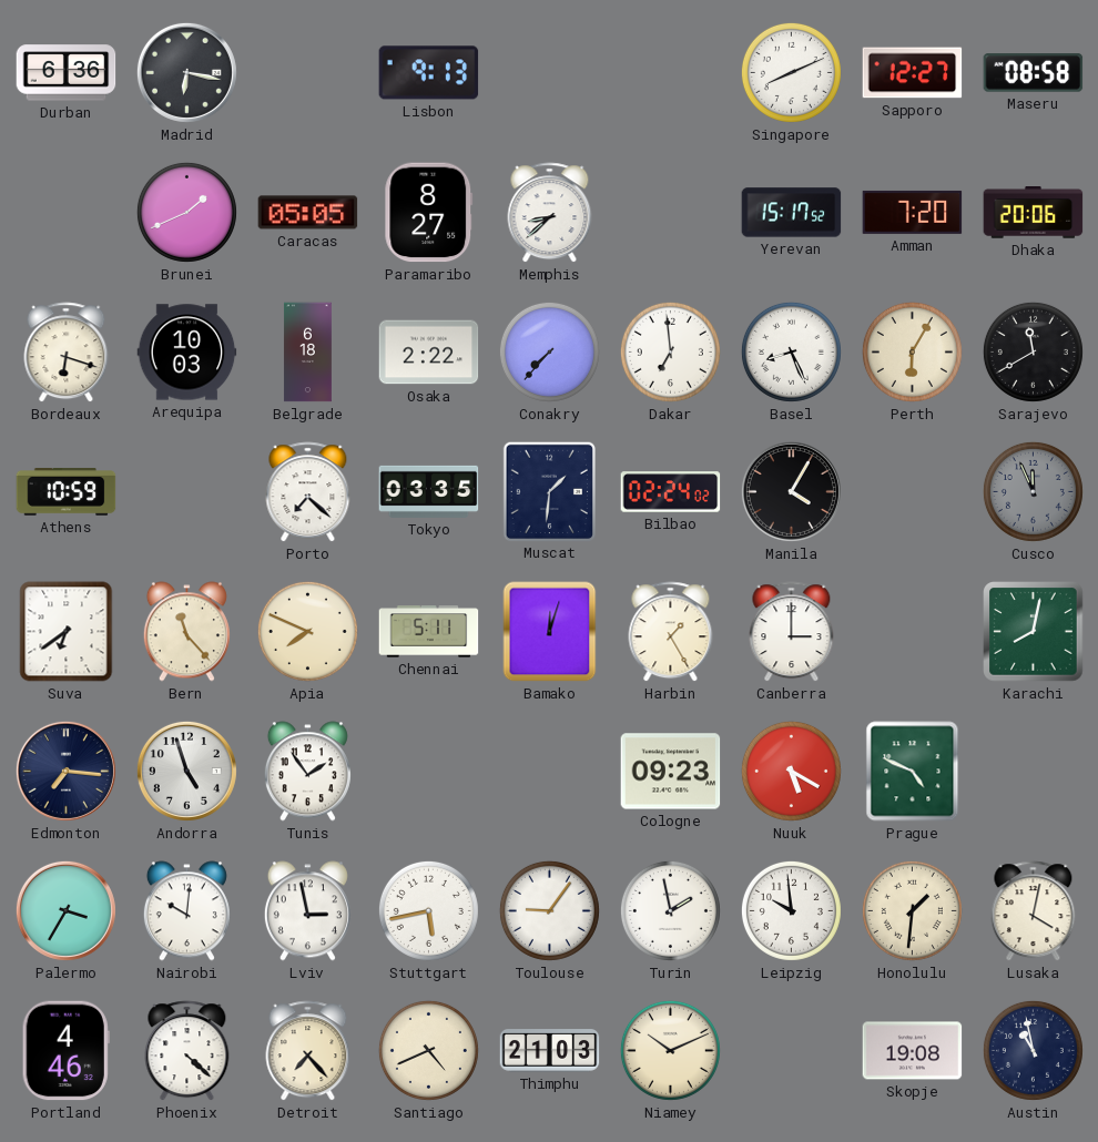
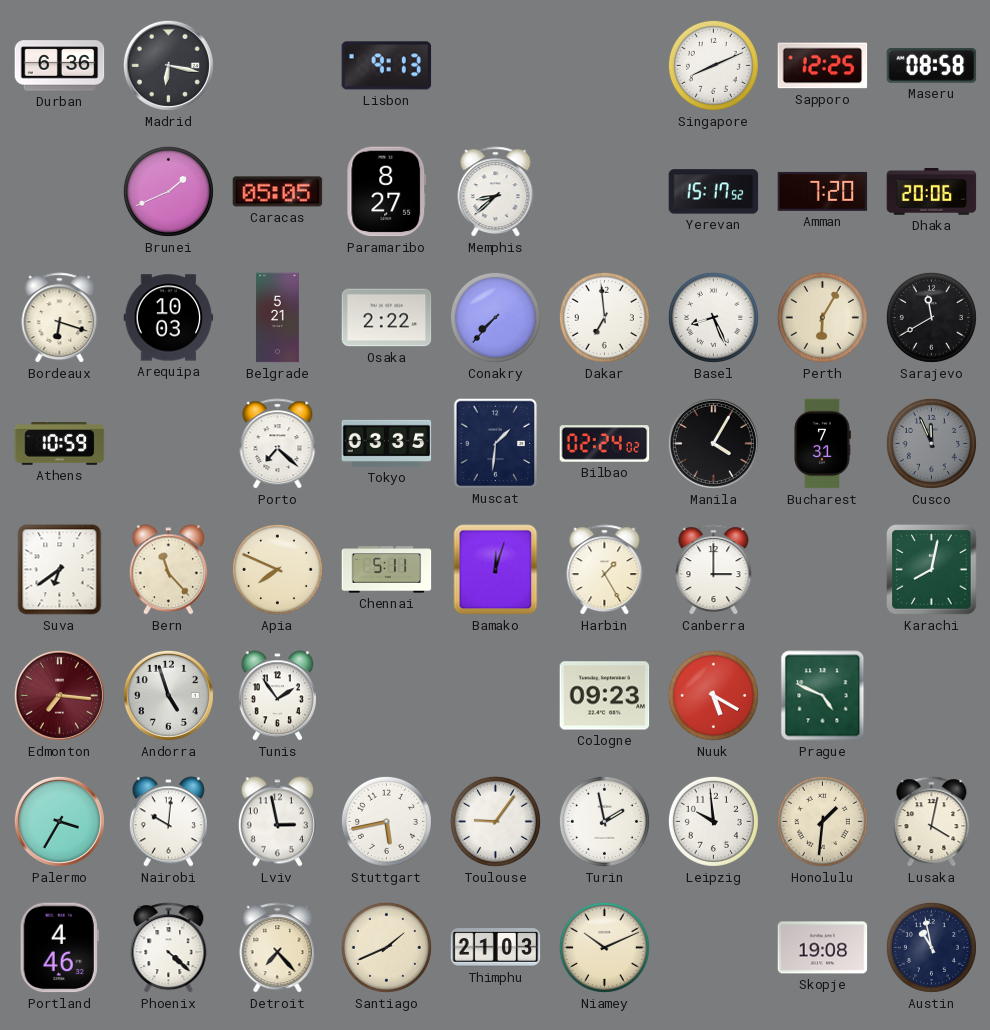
Sapporo: 12:27 -> 12:25 (823, 66)
Belgrade: 6:18 -> 5:21 (277, 318)
Bucharest: none -> 7:31 (823, 444)
Edmonton dial: navy -> burgundy (59, 695)
Santiago: 4:41 -> 1:41 (386, 947)
